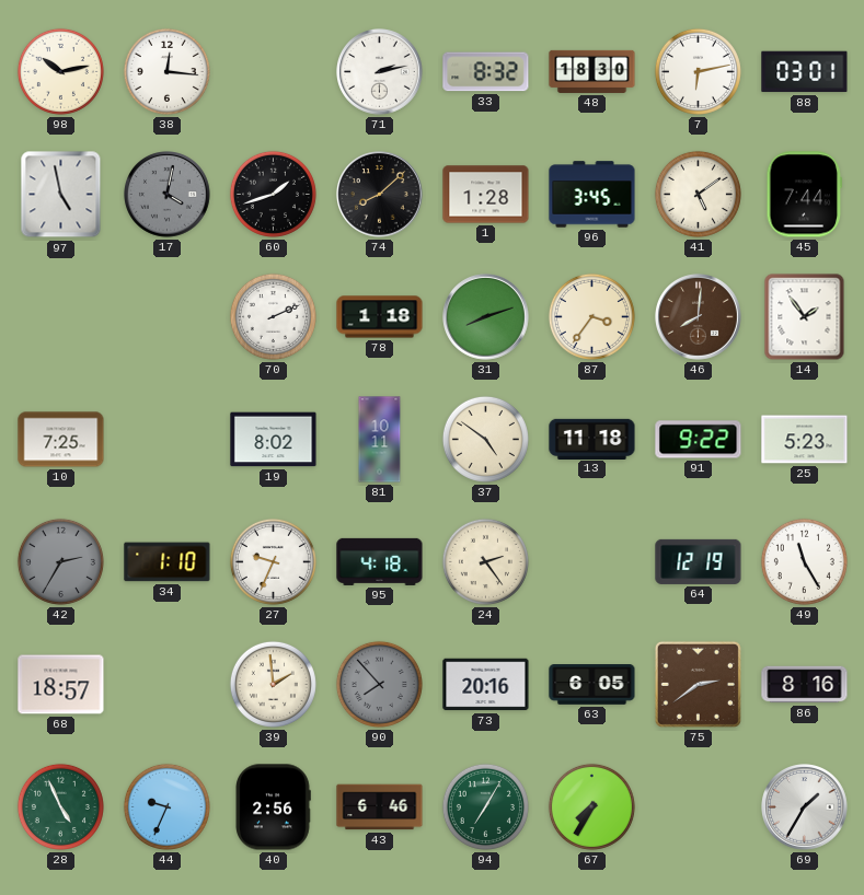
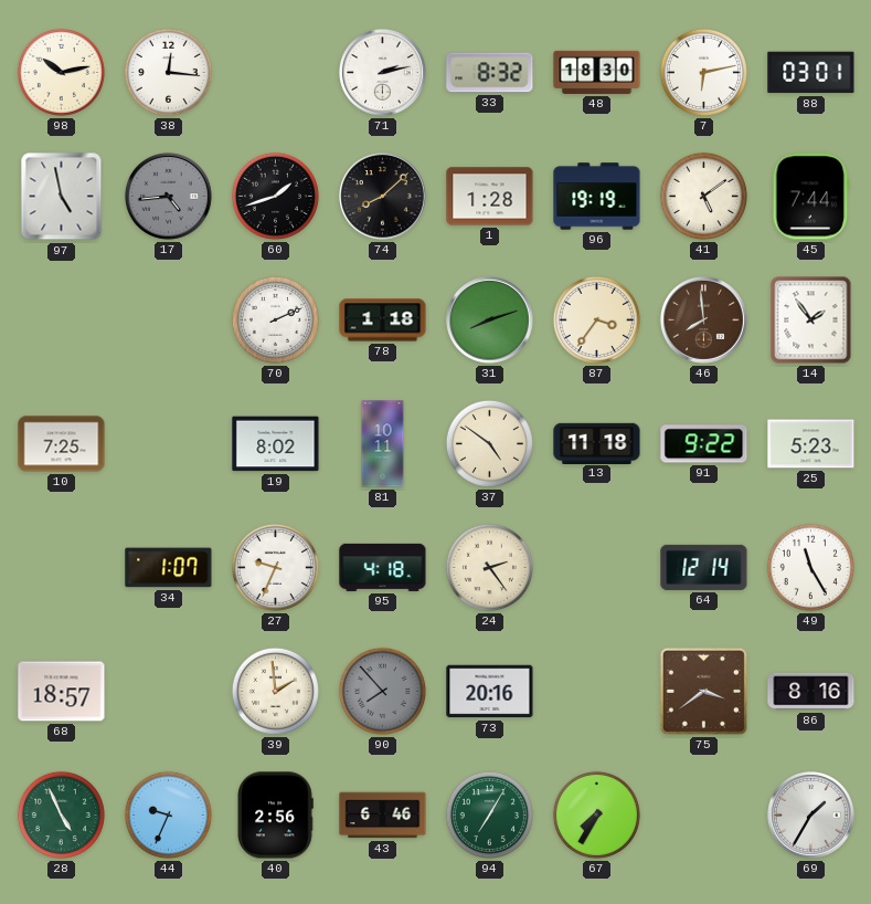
17: 4:02 -> 4:44 (169, 197)
96: 3:45 -> 19:19 (597, 197)
46: 8:01 -> 7:59 (704, 320)
42: 2:35 -> none (60, 561)
34: 1:10 -> 1:07 (169, 568)
64: 12:19 -> 12:14 (704, 567)
63: 6:05 -> none (592, 685)
75: 2:39 -> 3:39 (703, 691)
